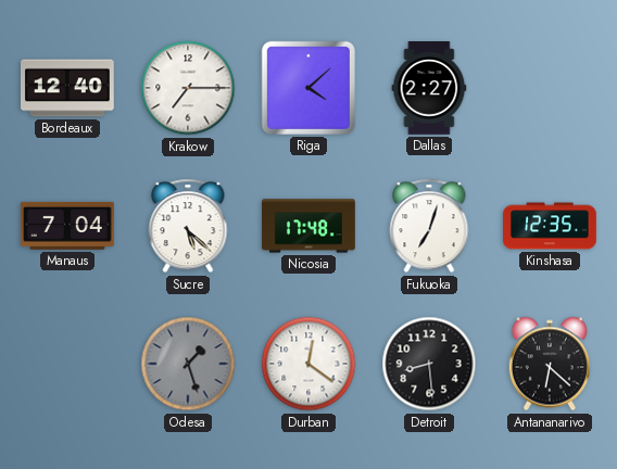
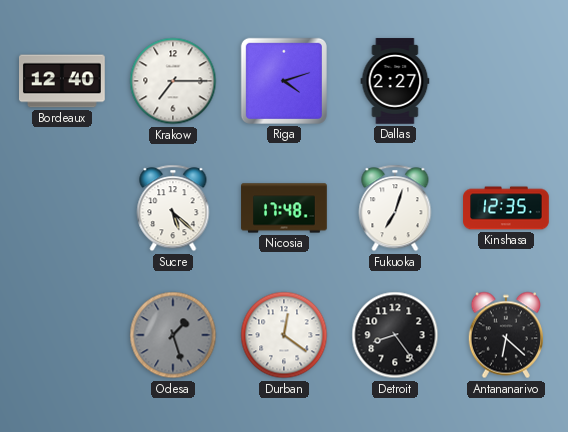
Riga: 4:08 -> 4:12 (284, 81)
Manaus: 7:04 -> none (68, 226)
Detroit: 8:29 -> 8:24 (395, 335)
